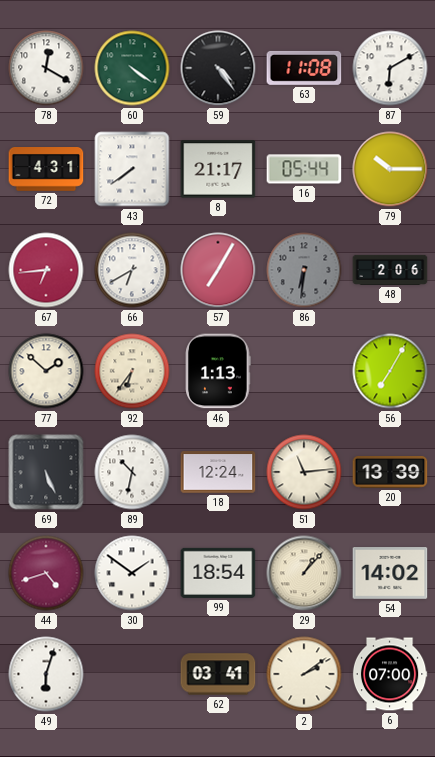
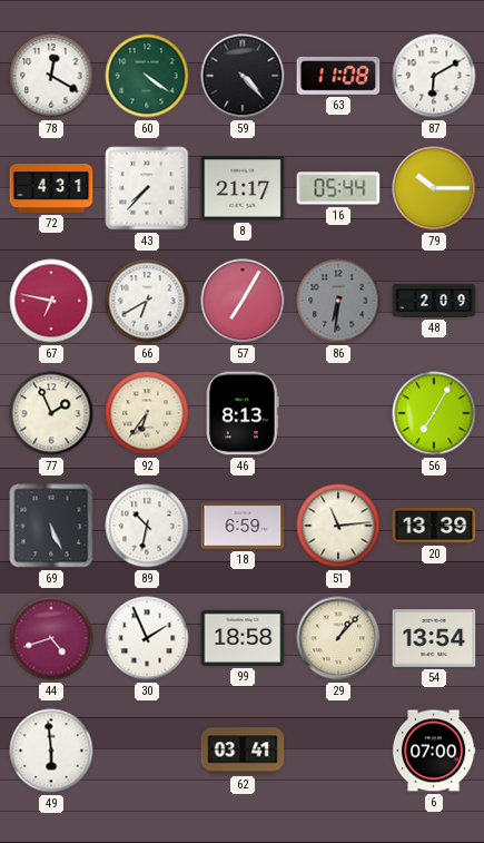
59: 4:24 -> 4:23 (243, 76)
43: 7:39 -> 7:37 (147, 188)
67: 6:44 -> 6:47 (51, 301)
48: 2:06 -> 2:09 (434, 301)
77: 1:52 -> 1:56 (51, 413)
46: 1:13 -> 8:13 (243, 413)
18: 12:24 -> 6:59 (243, 526)
30: 1:51 -> 1:56 (147, 638)
99: 18:54 -> 18:58 (243, 638)
54: 14:02 -> 13:54 (434, 638)
49: 6:03 -> 5:59 (51, 751)
2: 2:09 -> none (304, 674)
